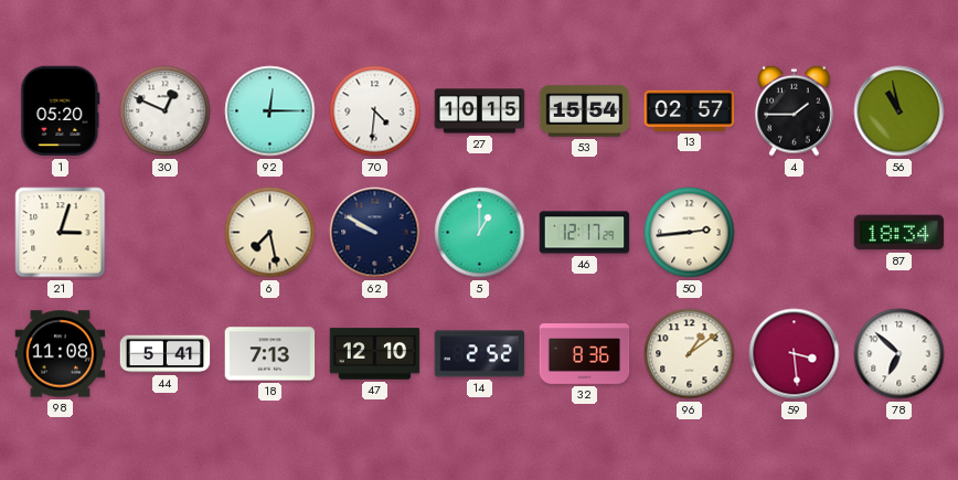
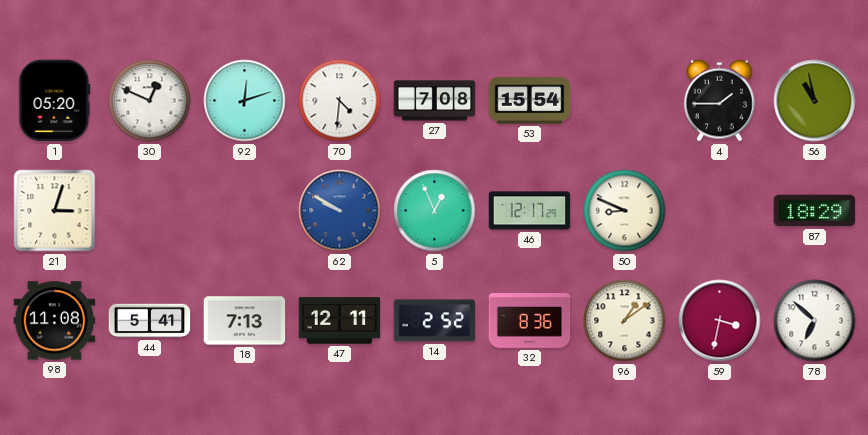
92: 12:15 -> 12:12 (245, 101)
27: 10:15 -> 7:08 (435, 101)
13: 02:57 -> none (690, 110)
6: 7:28 -> none (270, 233)
62 dial: navy -> blue (340, 211)
5: 1:00 -> 12:56 (435, 211)
50: 2:44 -> 8:49 (625, 211)
87: 18:34 -> 18:29 (815, 211)
47: 12:10 -> 12:11 (340, 321)
59: 3:29 -> 3:32 (720, 321)
